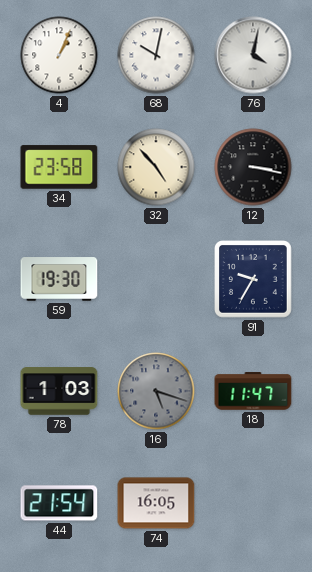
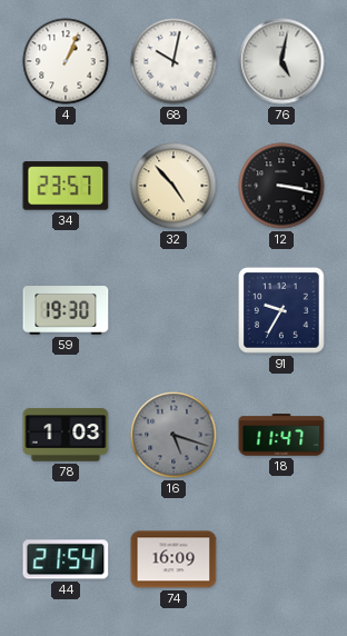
76: 4:02 -> 5:02 (281, 61)
34: 23:58 -> 23:57 (66, 186)
74: 16:05 -> 16:09 (173, 559)
